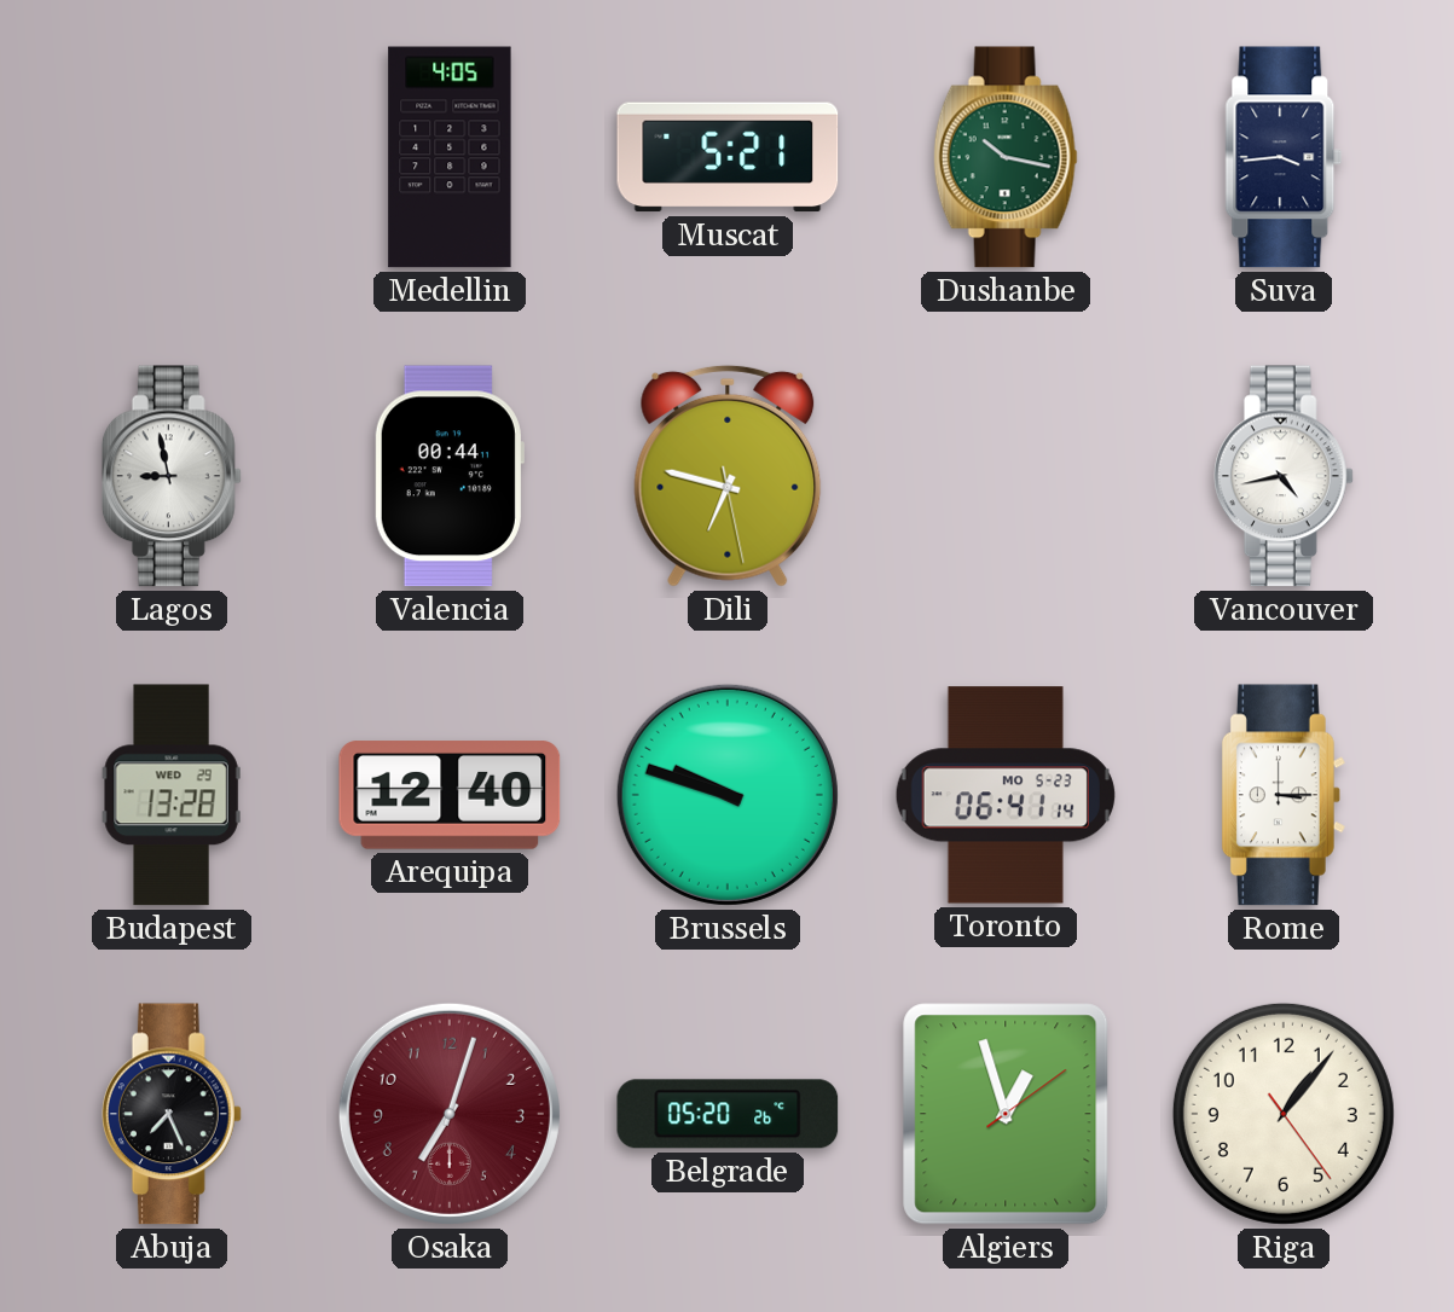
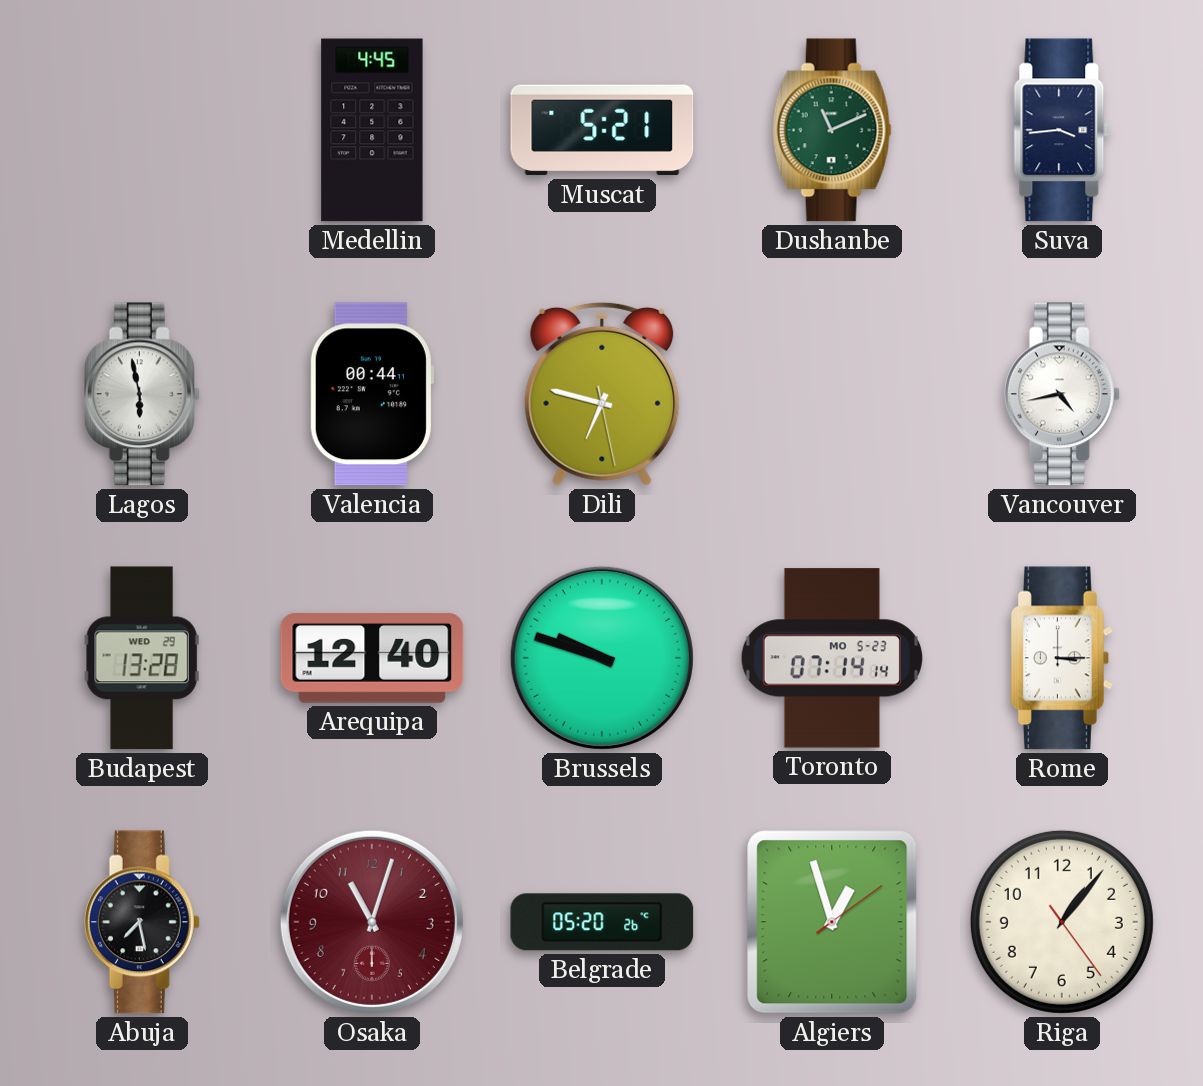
Medellin: 4:05 -> 4:45 (372, 130)
Dushanbe: 10:17 -> 11:11 (832, 130)
Lagos: 8:58 -> 5:58 (142, 394)
Toronto: 06:41 -> 07:14 (832, 658)
Abuja: 7:26 -> 7:28 (142, 922)
Osaka: 7:03 -> 11:03 (372, 922)
